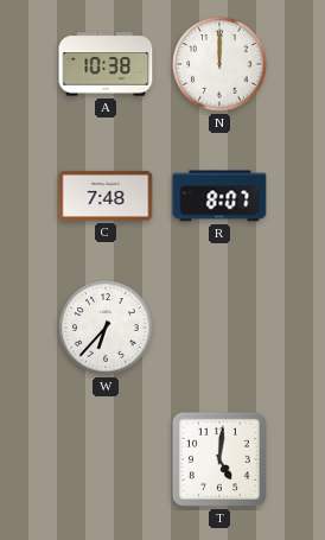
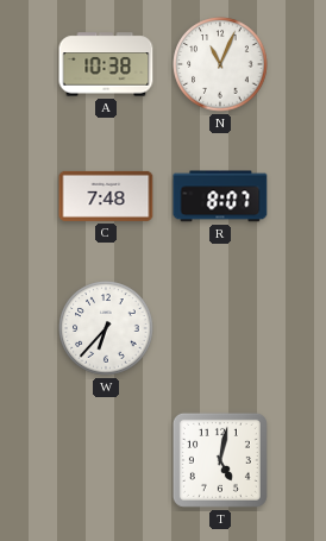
N: 12:00 -> 11:04 (220, 64)
T: 5:01 -> 5:02 (220, 460)
